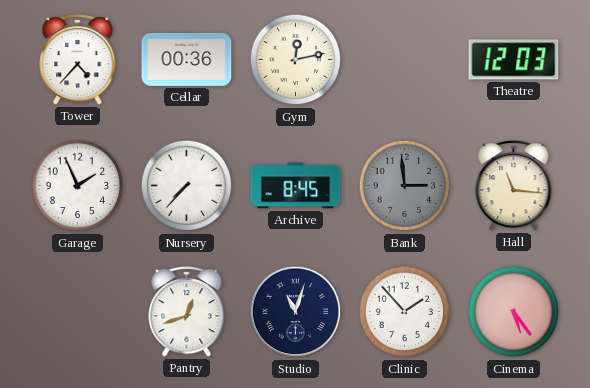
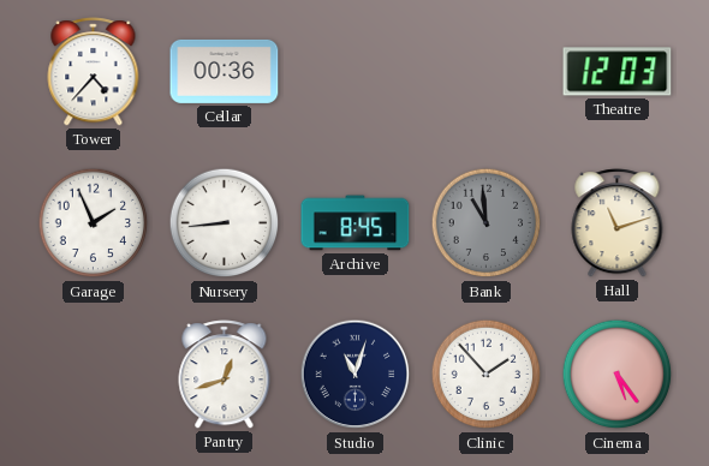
Gym: 12:13 -> none (296, 60)
Nursery: 7:37 -> 8:44 (225, 223)
Bank: 2:59 -> 10:59 (487, 223)
Hall: 11:16 -> 11:12 (618, 223)
